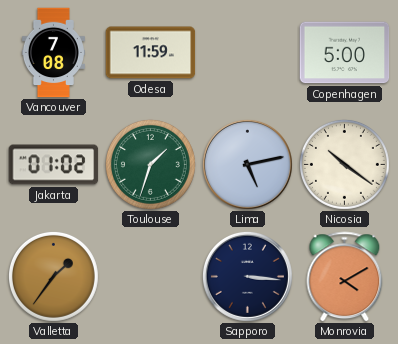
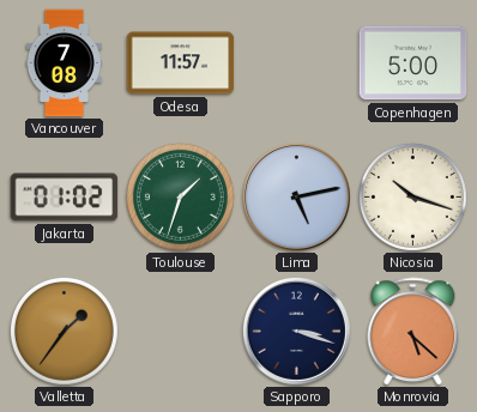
Odesa: 11:59 -> 11:57 (181, 63)
Nicosia: 10:21 -> 10:18 (412, 196)
Sapporo: 3:16 -> 3:18 (296, 331)
Monrovia: 4:10 -> 5:22 (413, 332)
